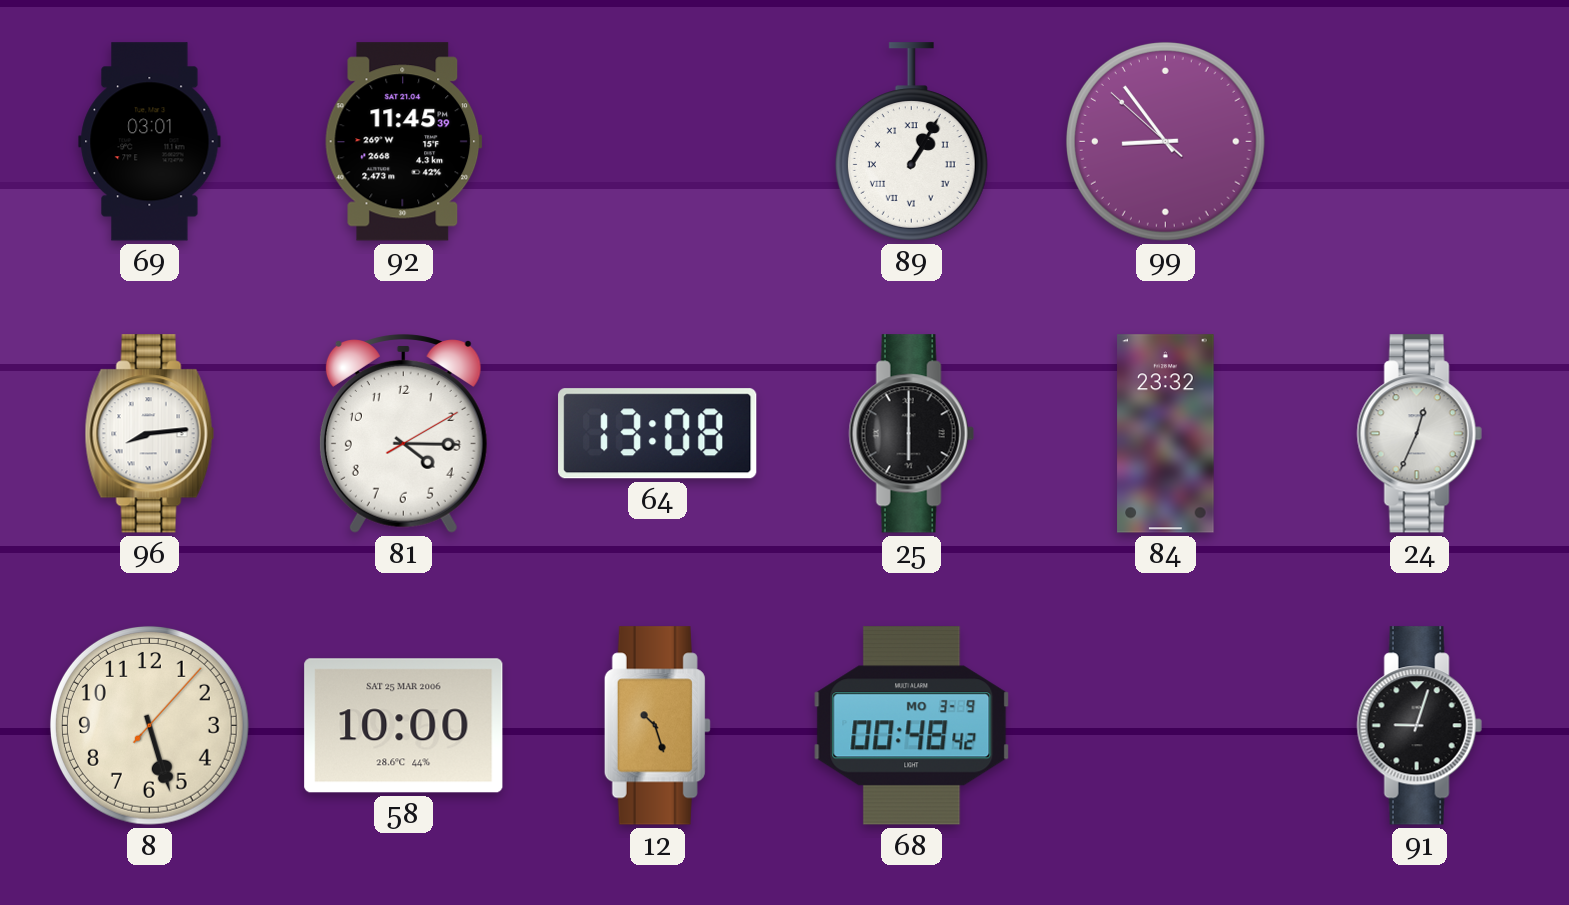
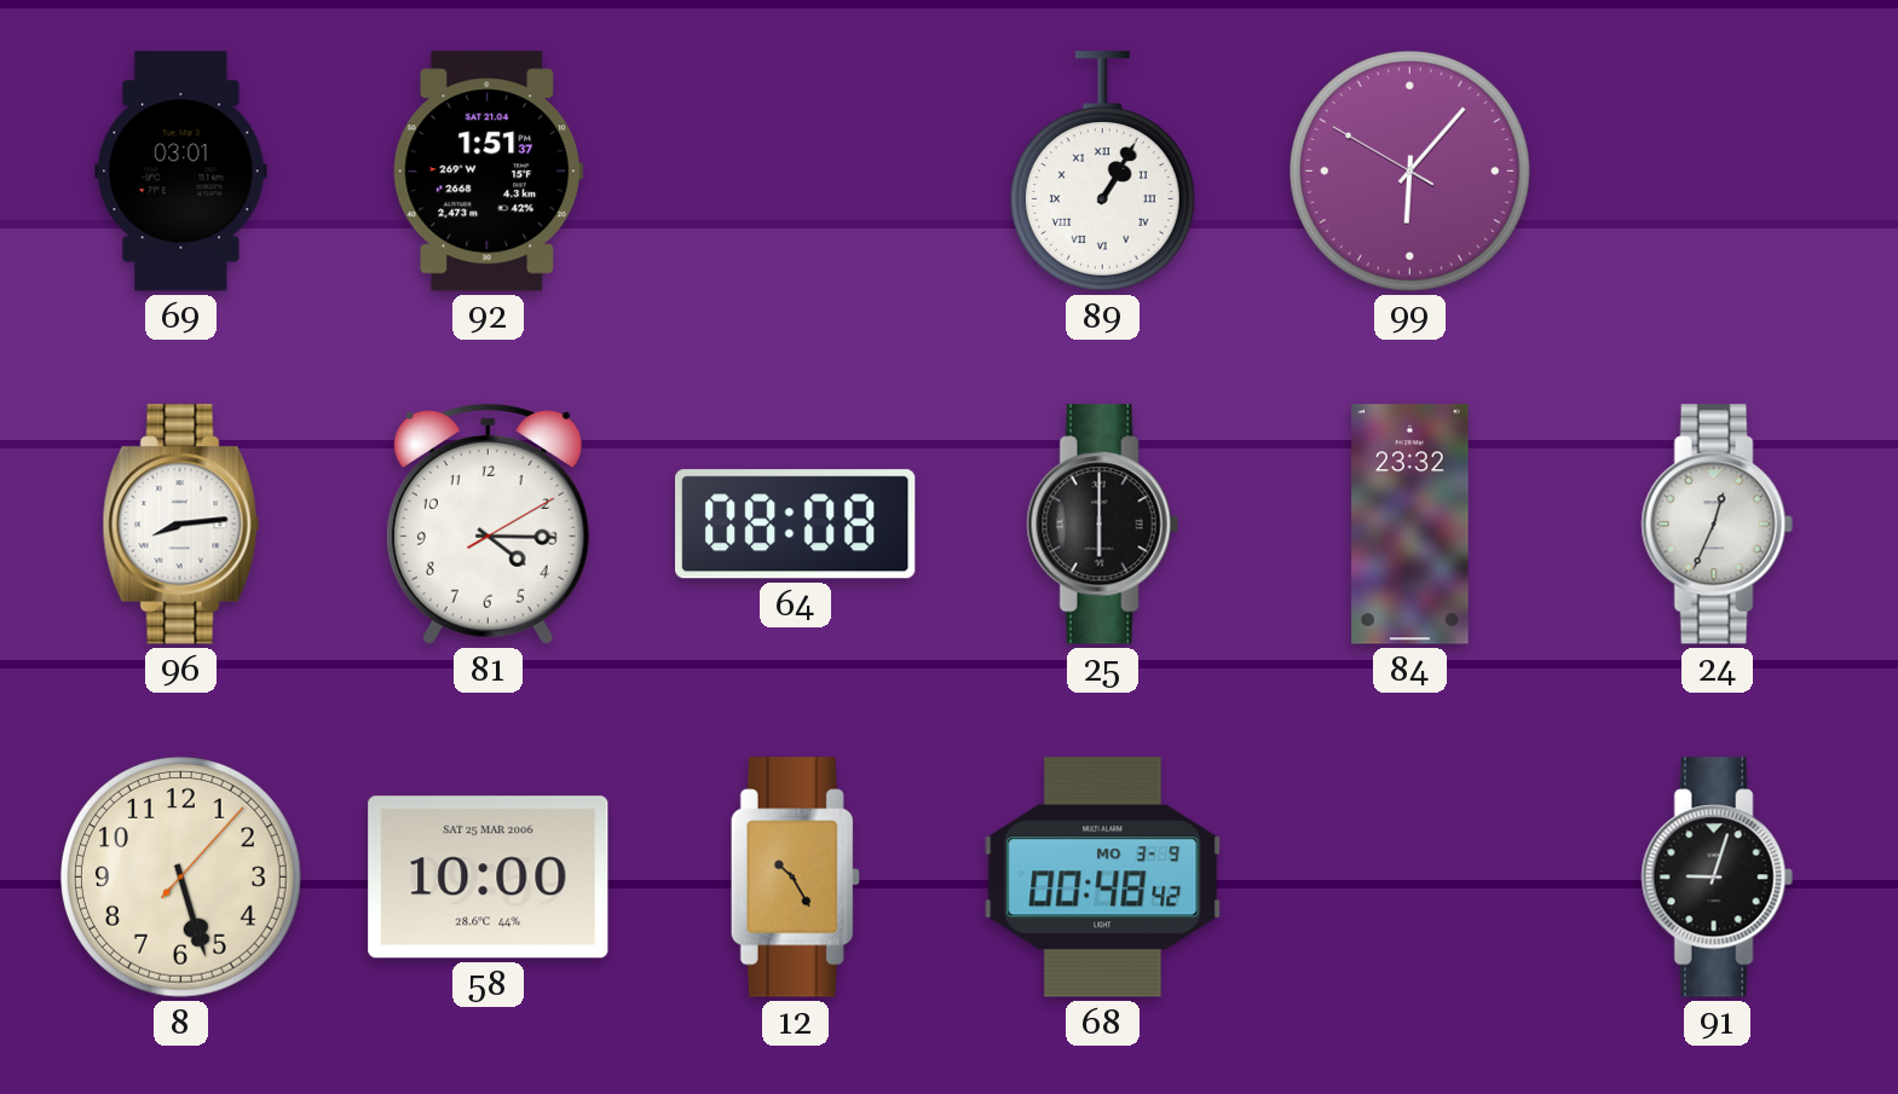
92: 11:45 -> 1:51 (489, 172)
99: 8:53 -> 6:06 (1409, 170)
64: 13:08 -> 08:08 (796, 525)
12: 10:27 -> 10:25 (795, 878)
